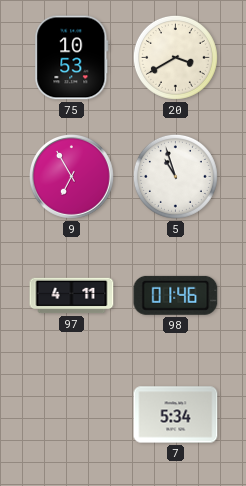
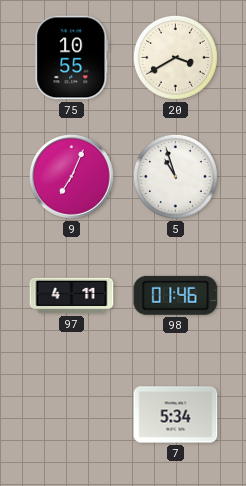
75: 10:53 -> 10:55 (72, 58)
9: 6:55 -> 7:04 (72, 177)
